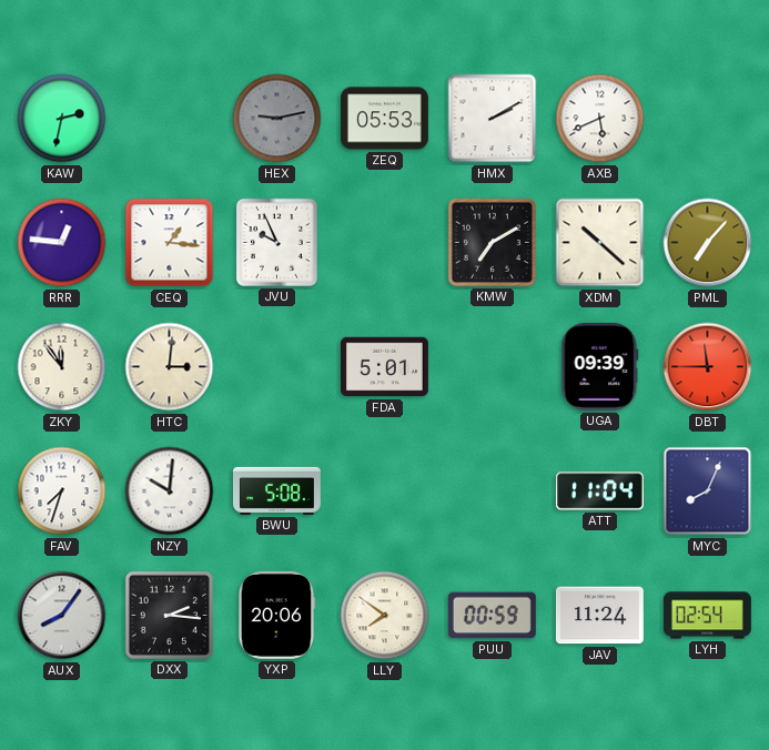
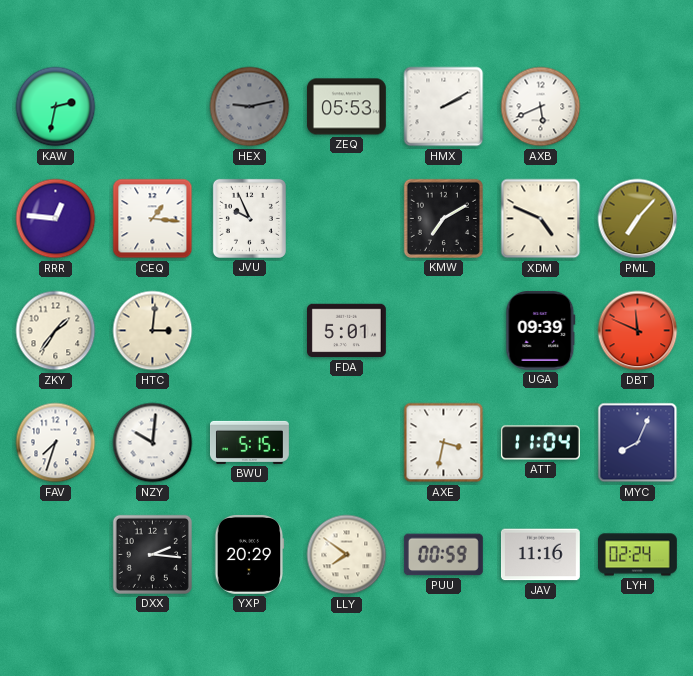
XDM: 10:22 -> 4:49 (541, 219)
ZKY: 11:54 -> 1:36 (56, 331)
DBT: 11:45 -> 11:49 (638, 331)
BWU: 5:08 -> 5:15 (250, 442)
AXE: none -> 3:32 (444, 443)
AUX: 8:06 -> none (62, 616)
YXP: 20:06 -> 20:29 (249, 554)
JAV: 11:24 -> 11:16 (540, 555)
LYH: 02:54 -> 02:24 (638, 555)
